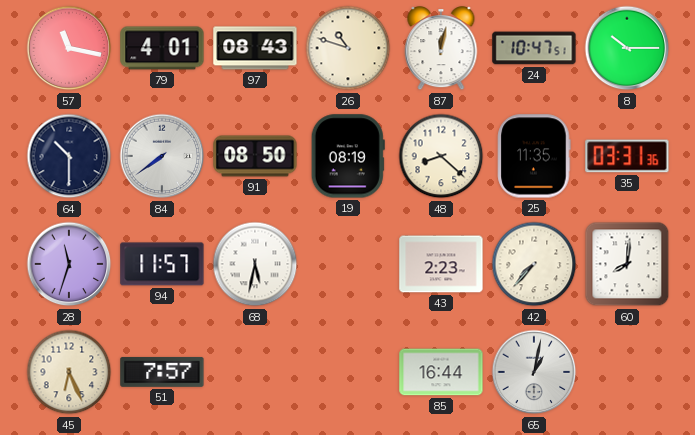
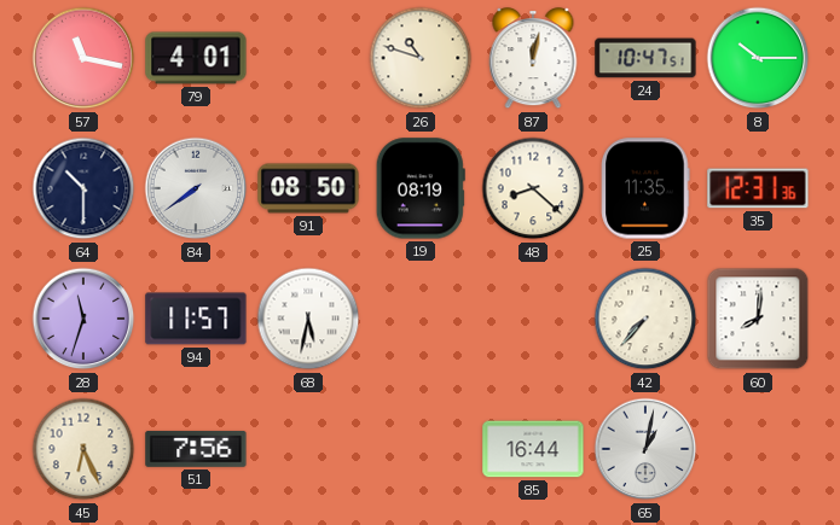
97: 08:43 -> none (255, 48)
35: 03:31 -> 12:31 (758, 188)
43: 2:23 -> none (441, 264)
51: 7:57 -> 7:56 (196, 449)
